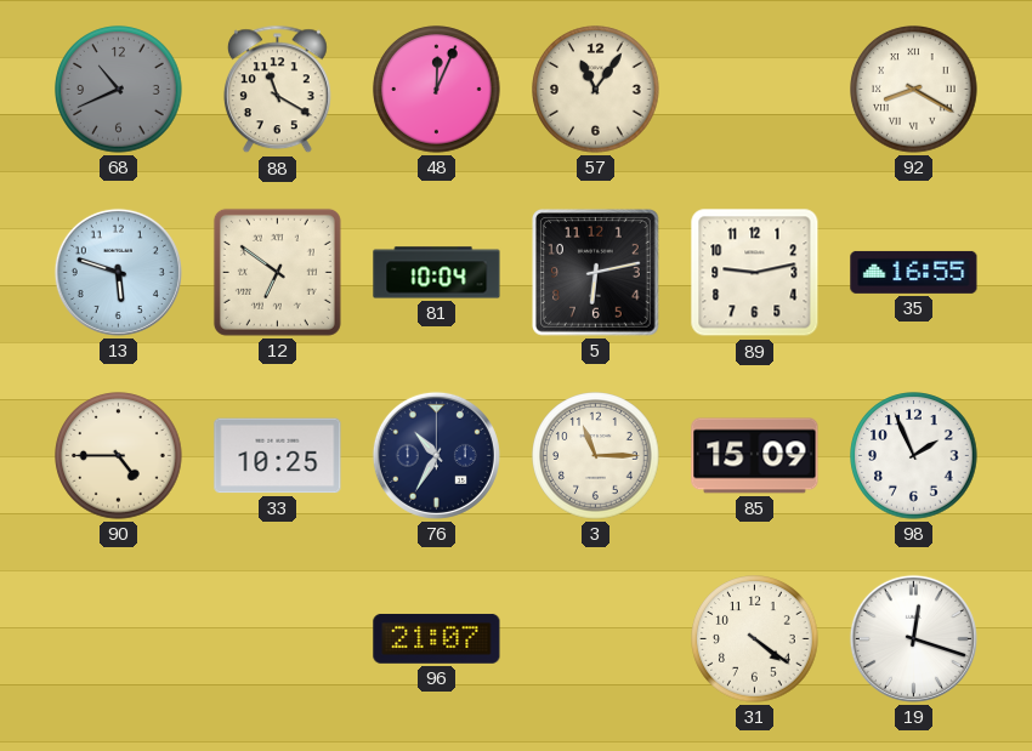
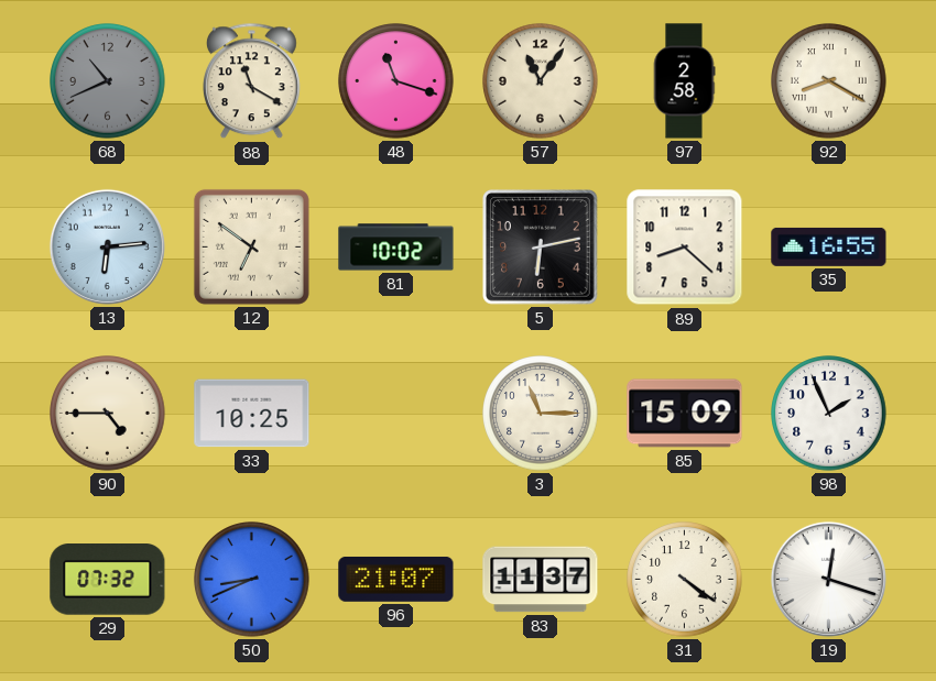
48: 12:04 -> 11:18 (396, 81)
97: none -> 2:58 (684, 81)
13: 5:48 -> 6:14 (107, 246)
81: 10:04 -> 10:02 (396, 248)
89: 9:13 -> 8:22 (685, 248)
76: 10:35 -> none (436, 455)
29: none -> 07:32 (108, 580)
50: none -> 8:41 (252, 580)
83: none -> 11:37 (541, 580)
